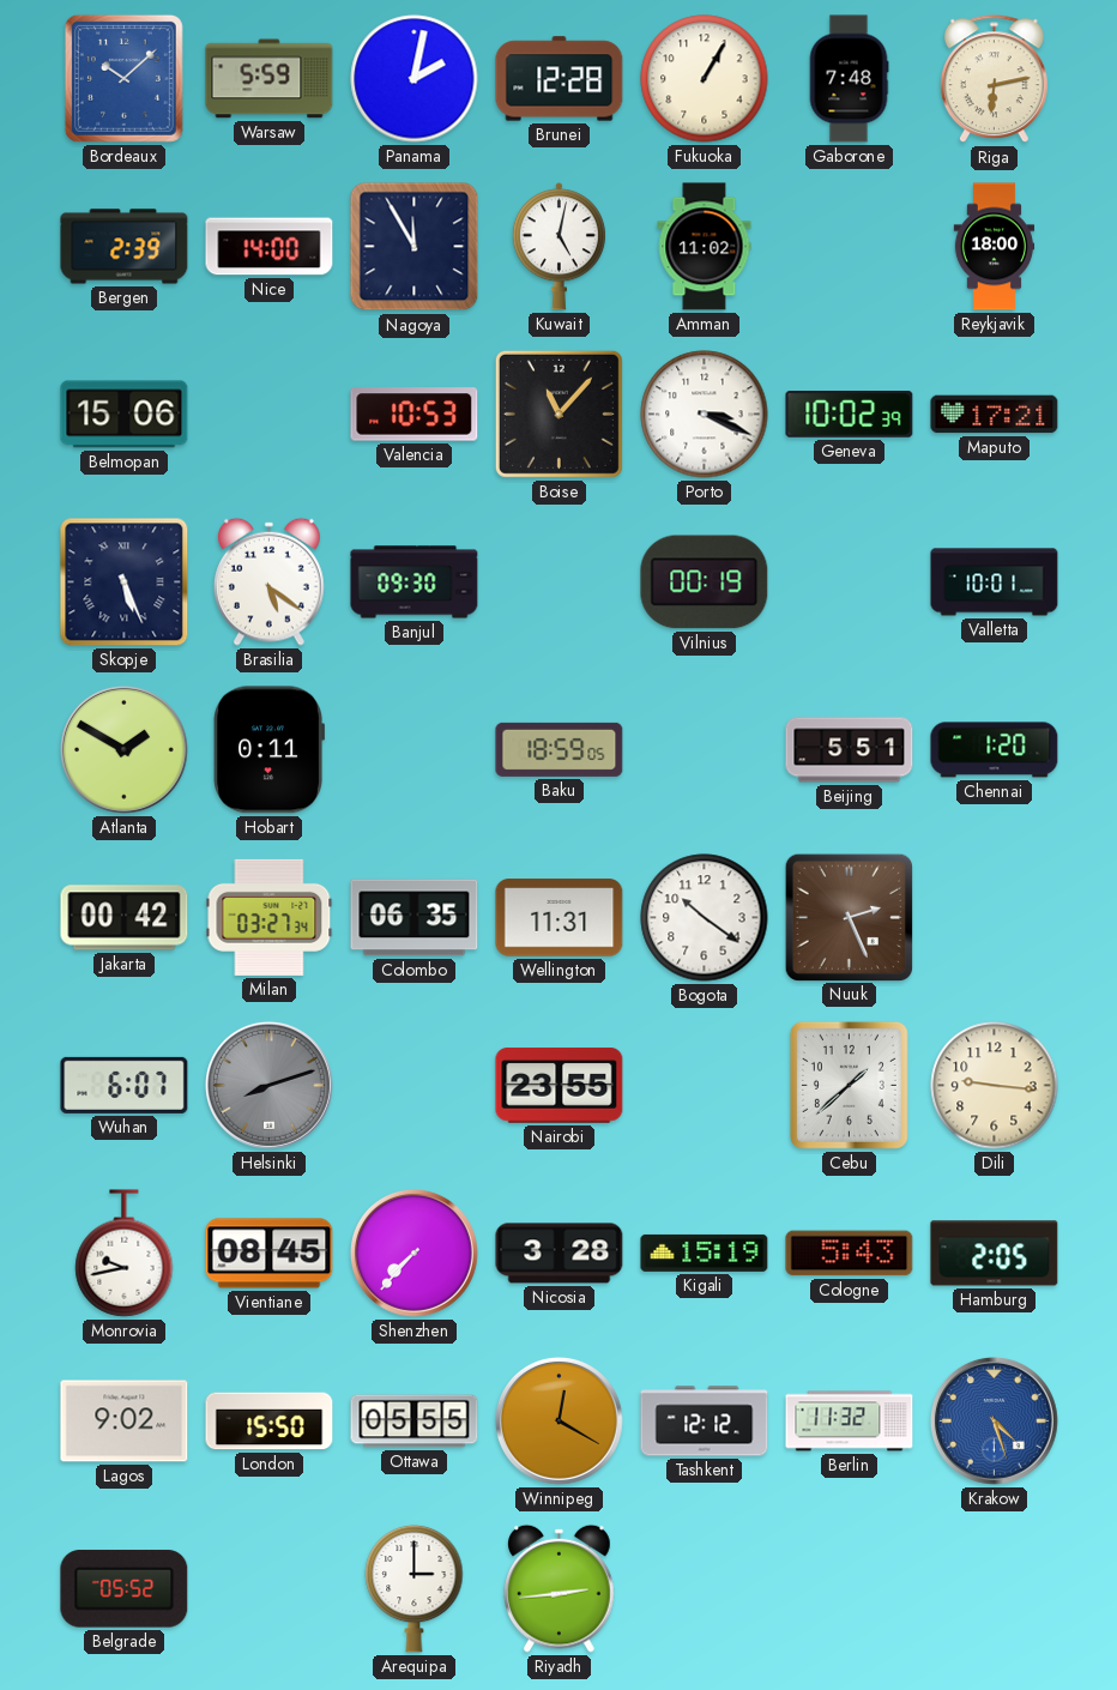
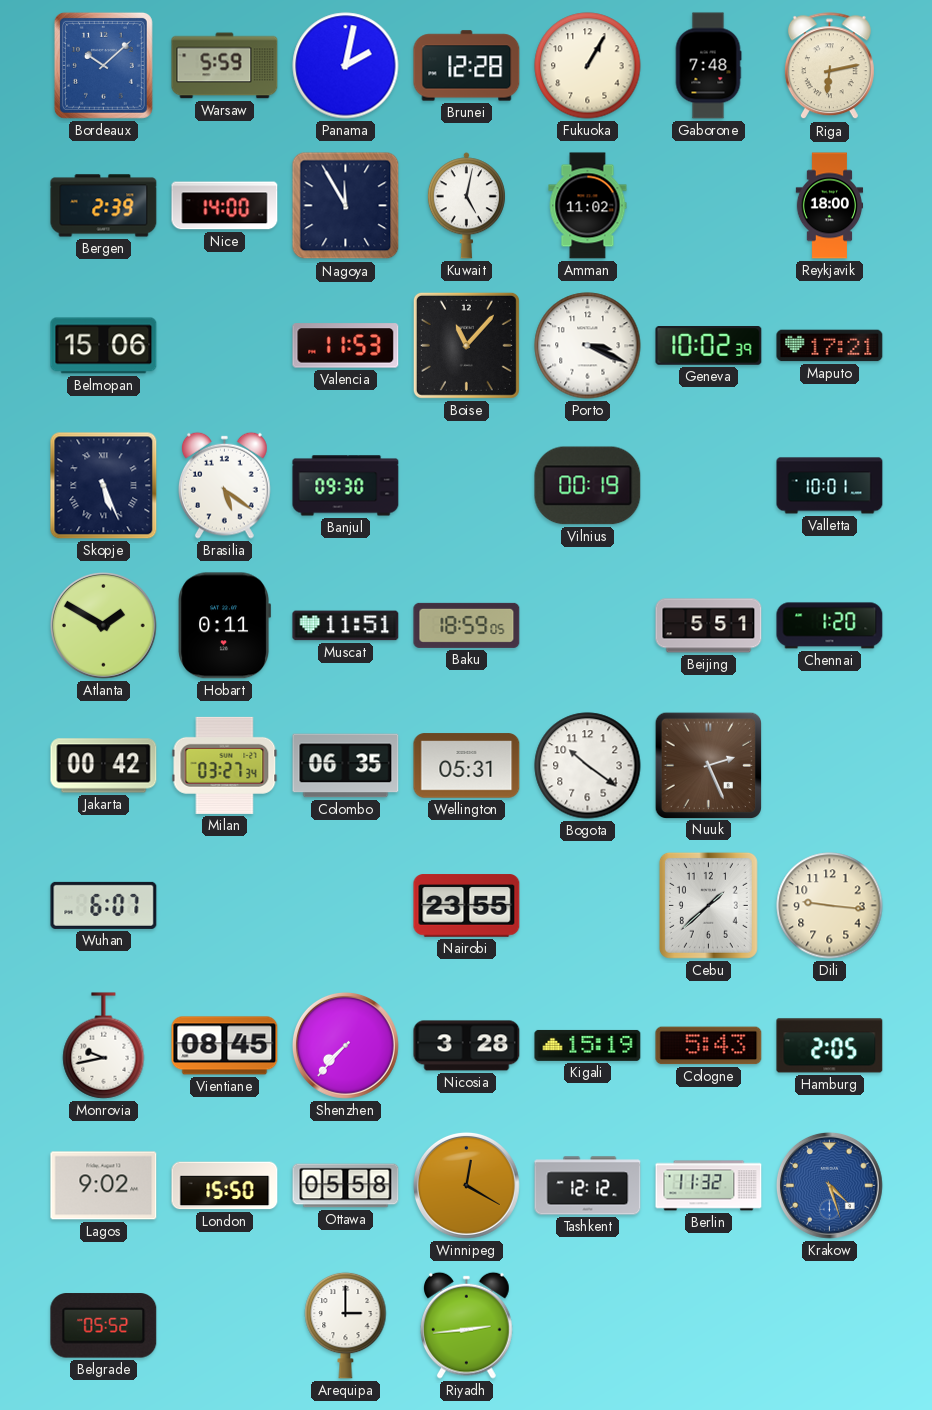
Valencia: 10:53 -> 11:53 (346, 346)
Muscat: none -> 11:51 (346, 626)
Wellington: 11:31 -> 05:31 (467, 766)
Helsinki: 8:12 -> none (268, 1085)
Ottawa: 05:55 -> 05:58 (346, 1186)
